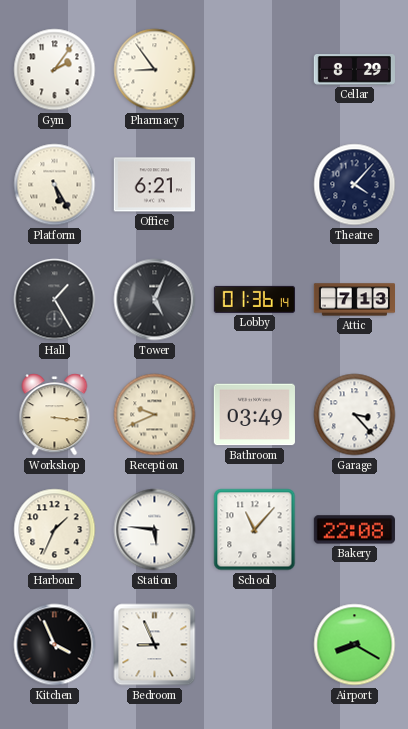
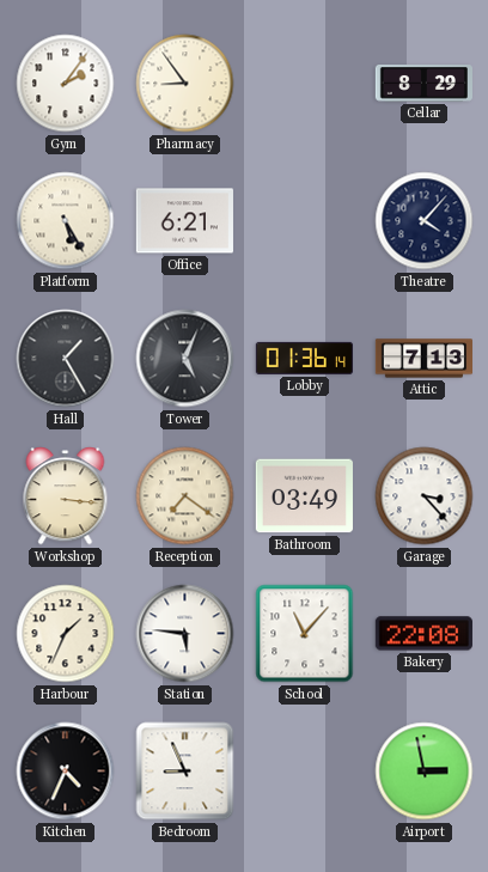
Reception: 9:41 -> 7:21 (185, 496)
Kitchen: 3:56 -> 4:34 (66, 772)
Airport: 8:20 -> 2:58 (425, 772)
